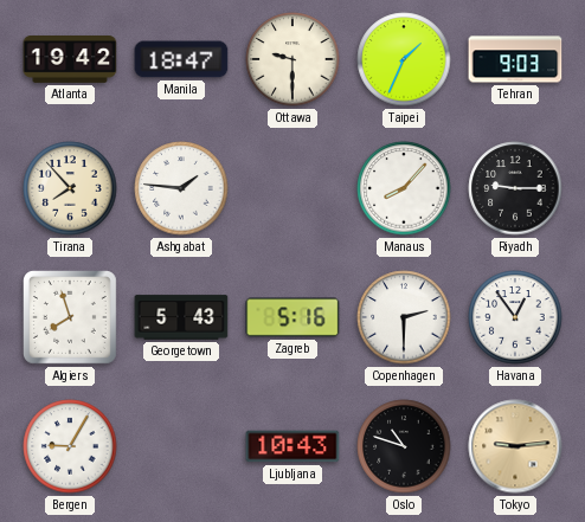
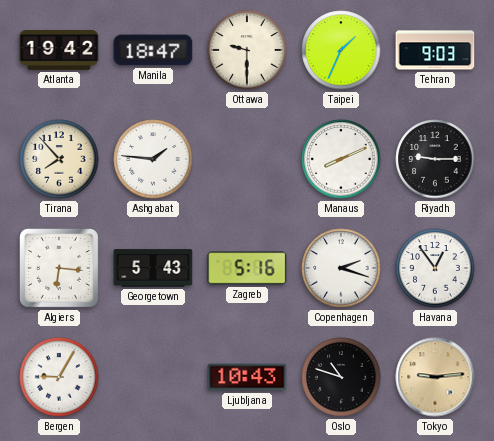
Manaus: 8:07 -> 8:11 (341, 159)
Algiers: 7:57 -> 6:16 (60, 269)
Copenhagen: 2:30 -> 2:18 (341, 268)
